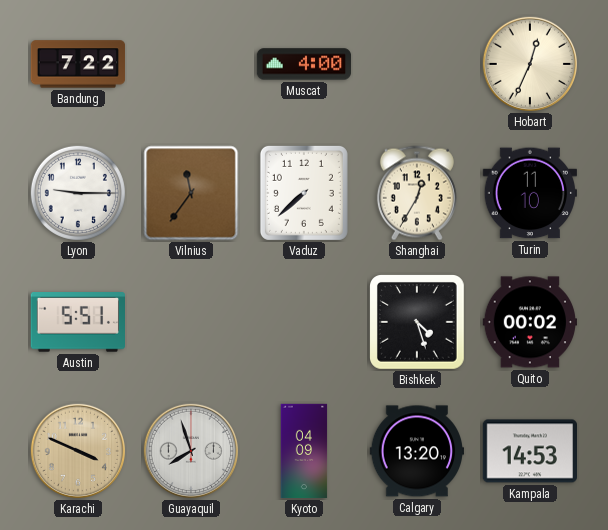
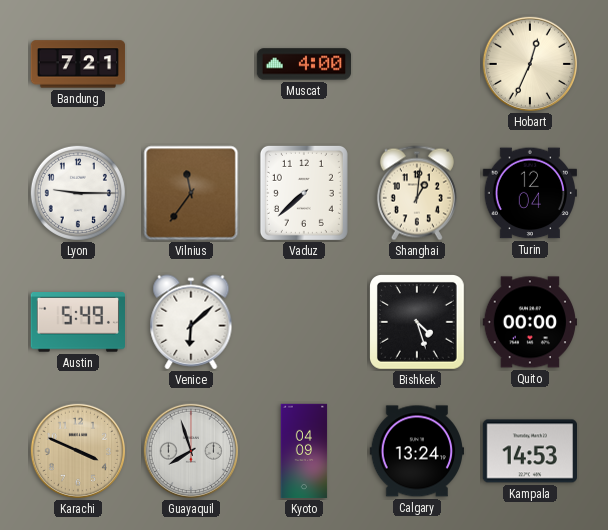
Bandung: 7:22 -> 7:21 (78, 64)
Shanghai: 12:35 -> 1:01 (417, 193)
Turin: 11:10 -> 12:04 (529, 193)
Austin: 5:51 -> 5:49 (77, 322)
Venice: none -> 6:08 (191, 322)
Quito: 00:02 -> 00:00 (530, 322)
Calgary: 13:20 -> 13:24 (417, 451)
